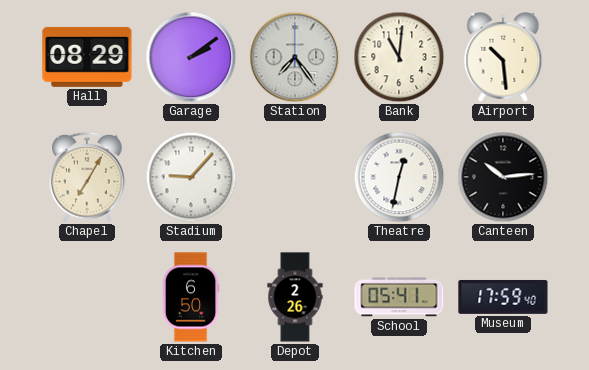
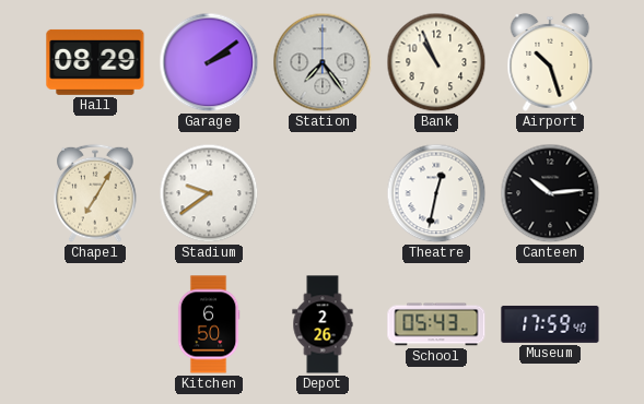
Bank: 11:01 -> 10:56 (436, 62)
Airport: 10:29 -> 10:27 (550, 62)
Stadium: 9:07 -> 9:39 (209, 193)
School: 05:41 -> 05:43 (436, 324)
